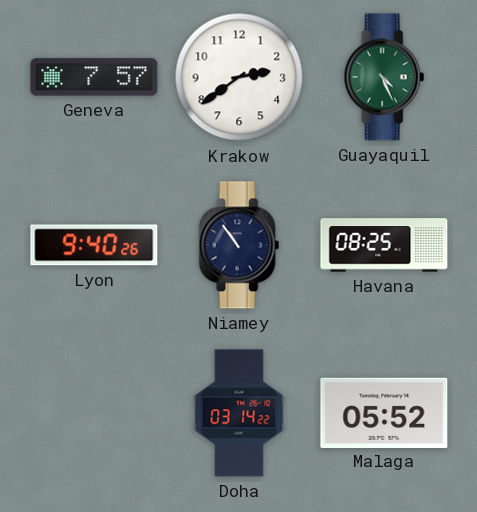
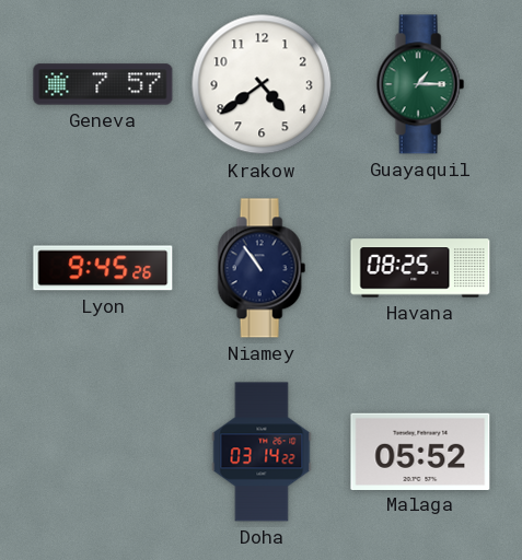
Krakow: 2:39 -> 4:39 (262, 84)
Guayaquil: 4:26 -> 1:15 (420, 84)
Lyon: 9:40 -> 9:45 (103, 268)
